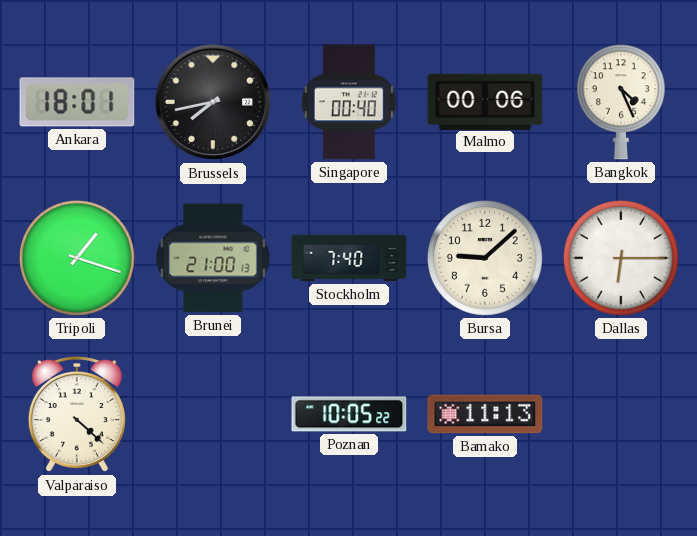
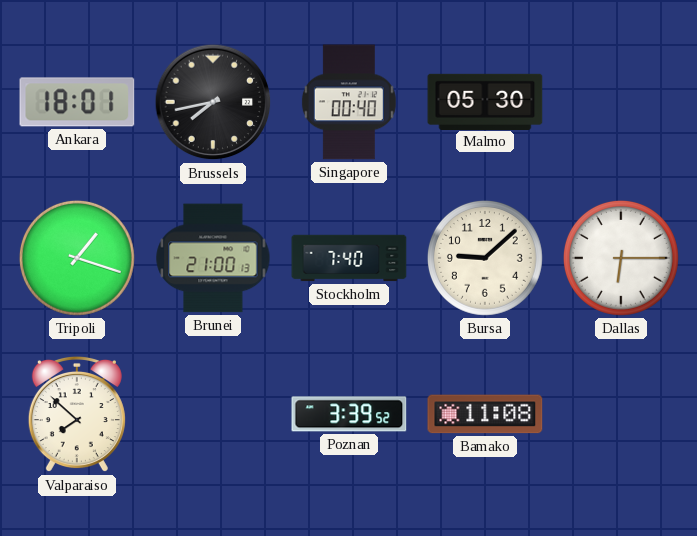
Malmo: 00:06 -> 05:30 (485, 101)
Bangkok: 4:26 -> none (621, 102)
Valparaiso: 4:22 -> 7:52 (77, 414)
Poznan: 10:05 -> 3:39 (349, 414)
Bamako: 11:13 -> 11:08 (485, 414)
